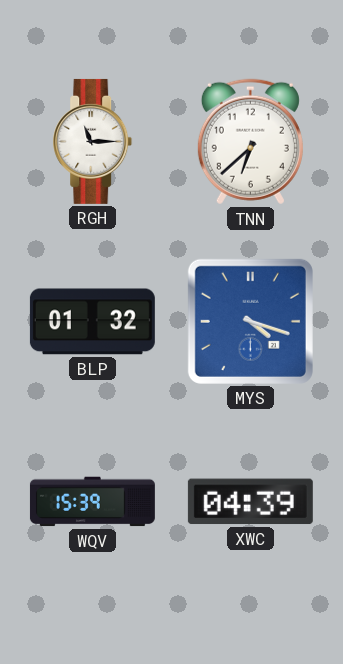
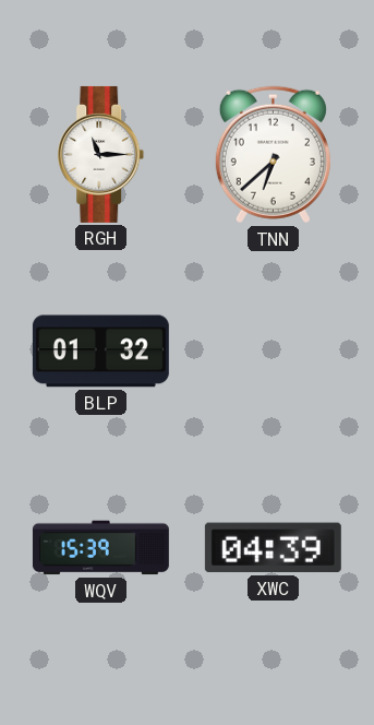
MYS: 4:18 -> none (250, 321)
